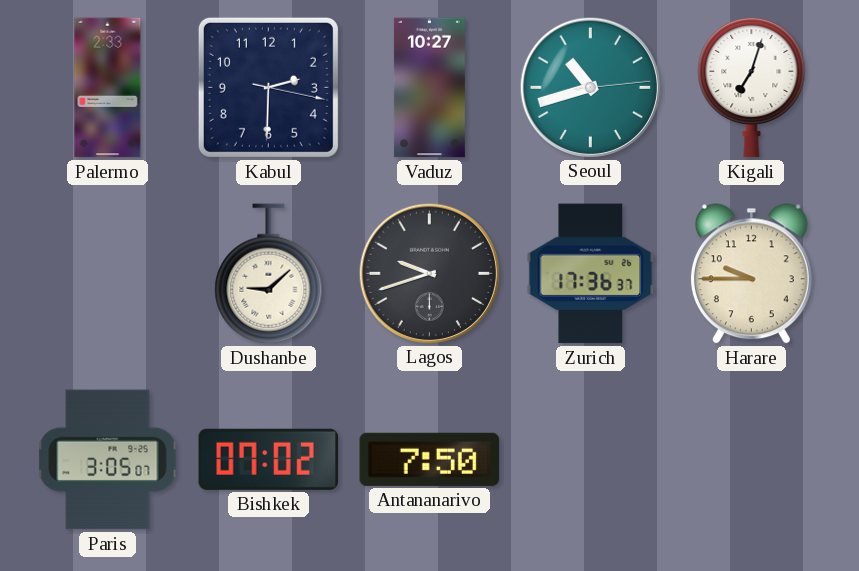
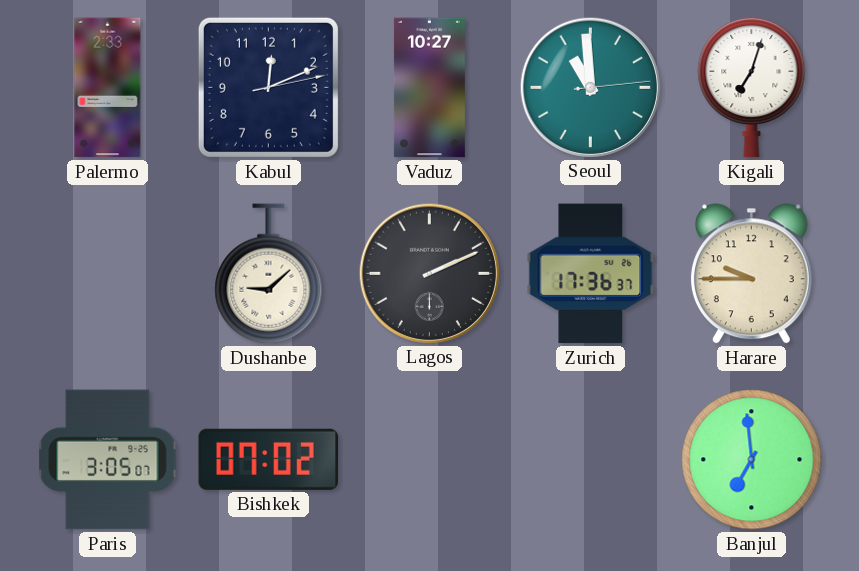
Kabul: 2:30 -> 12:11 (268, 87)
Seoul: 10:42 -> 10:59 (590, 87)
Lagos: 9:42 -> 2:11 (429, 273)
Antananarivo: 7:50 -> none (430, 459)
Banjul: none -> 6:59 (752, 460)
